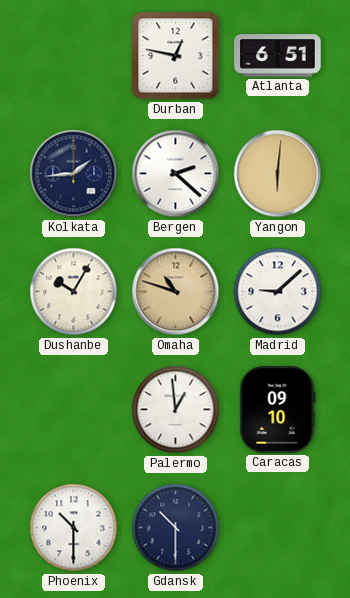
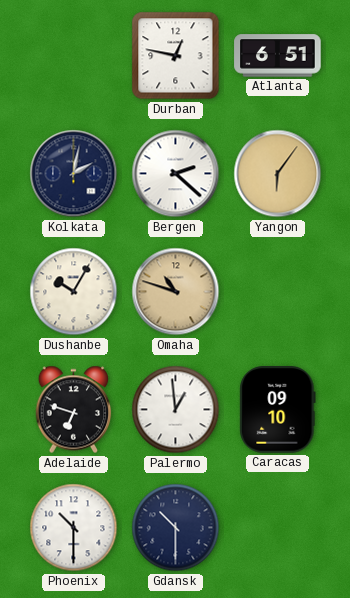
Kolkata: 1:44 -> 2:02 (74, 174)
Yangon: 6:01 -> 6:06 (278, 174)
Madrid: 9:08 -> none (278, 292)
Adelaide: none -> 6:48 (74, 410)
